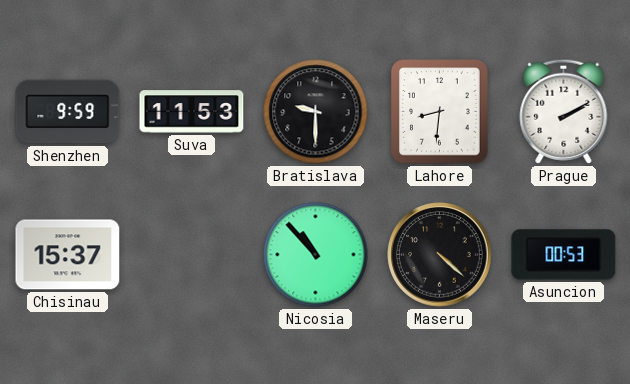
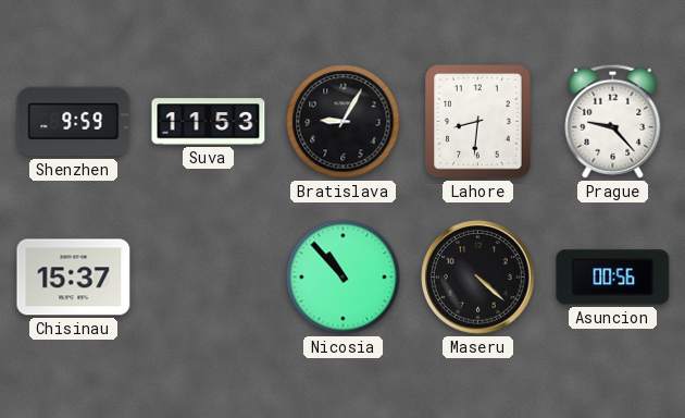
Bratislava: 9:30 -> 9:05 (344, 122)
Prague: 2:10 -> 9:23 (613, 121)
Asuncion: 00:53 -> 00:56 (613, 278)
